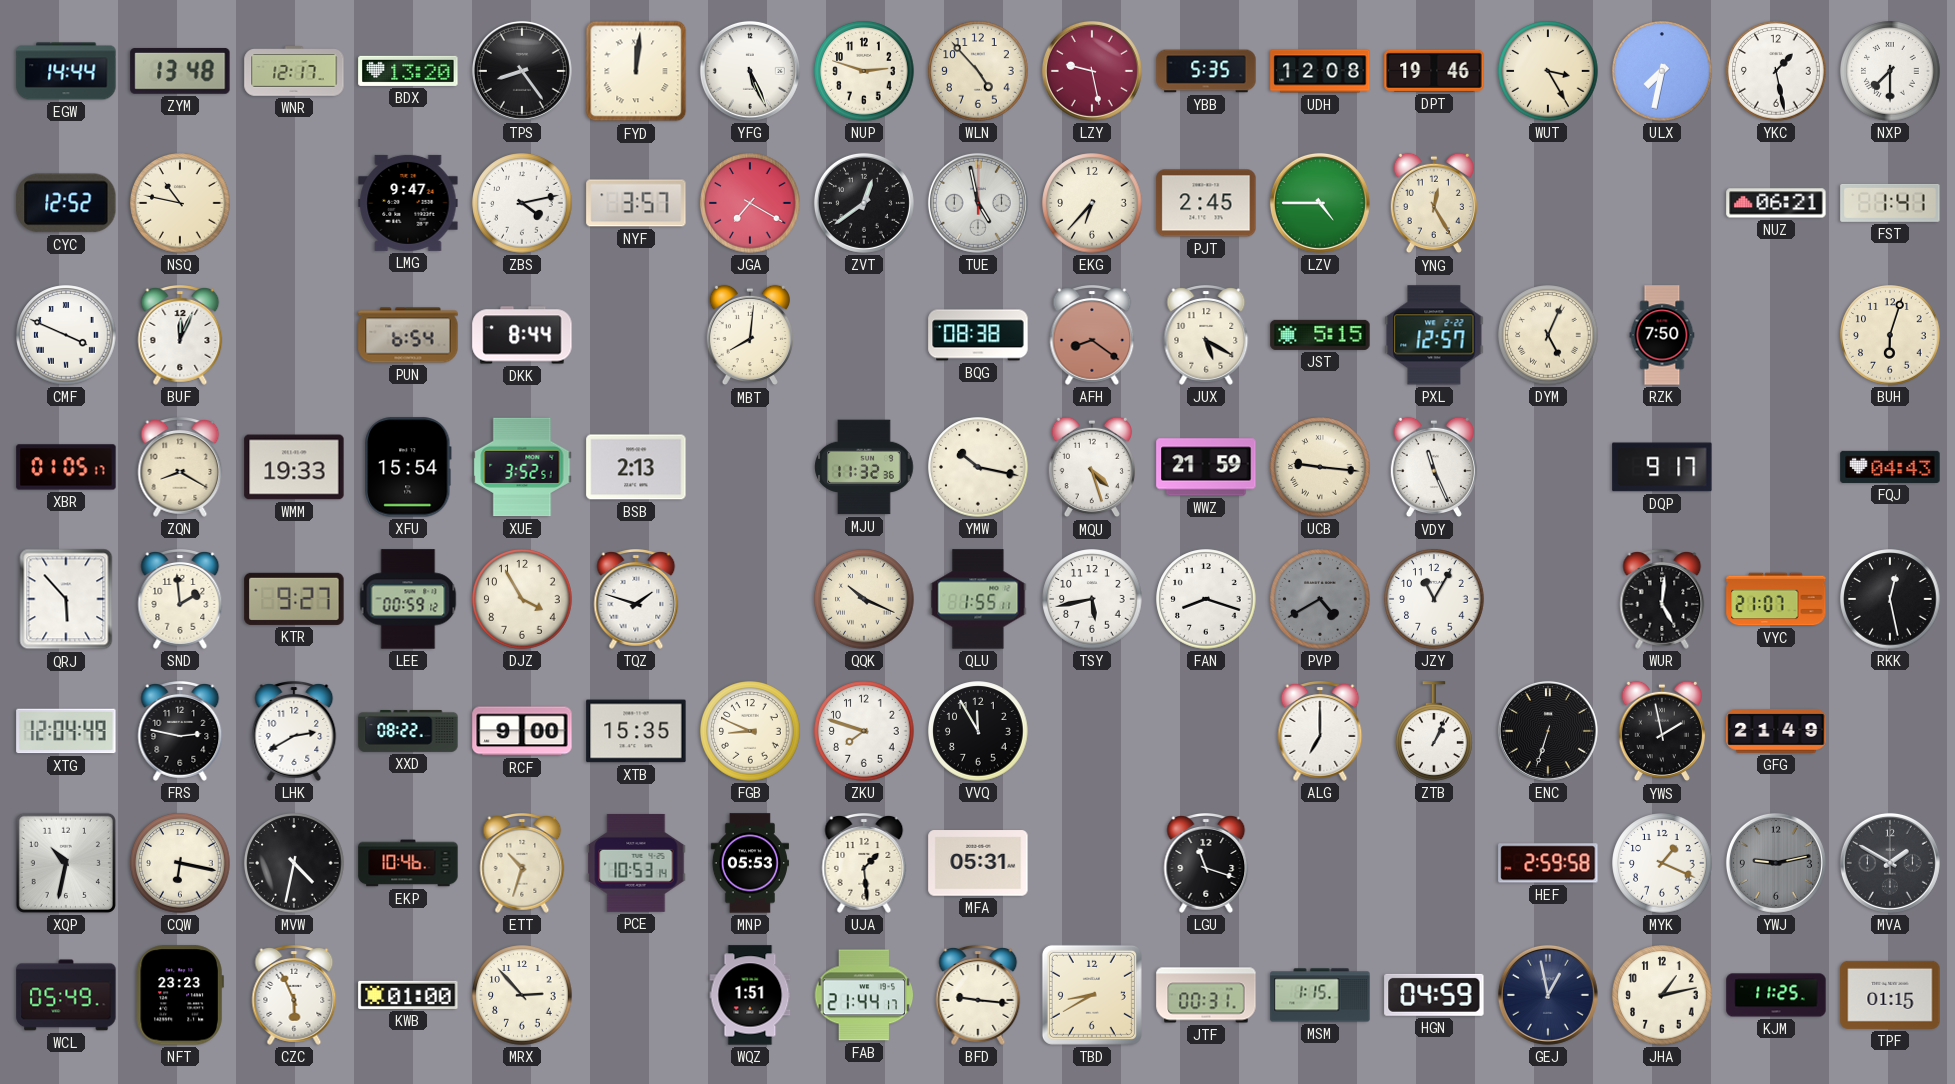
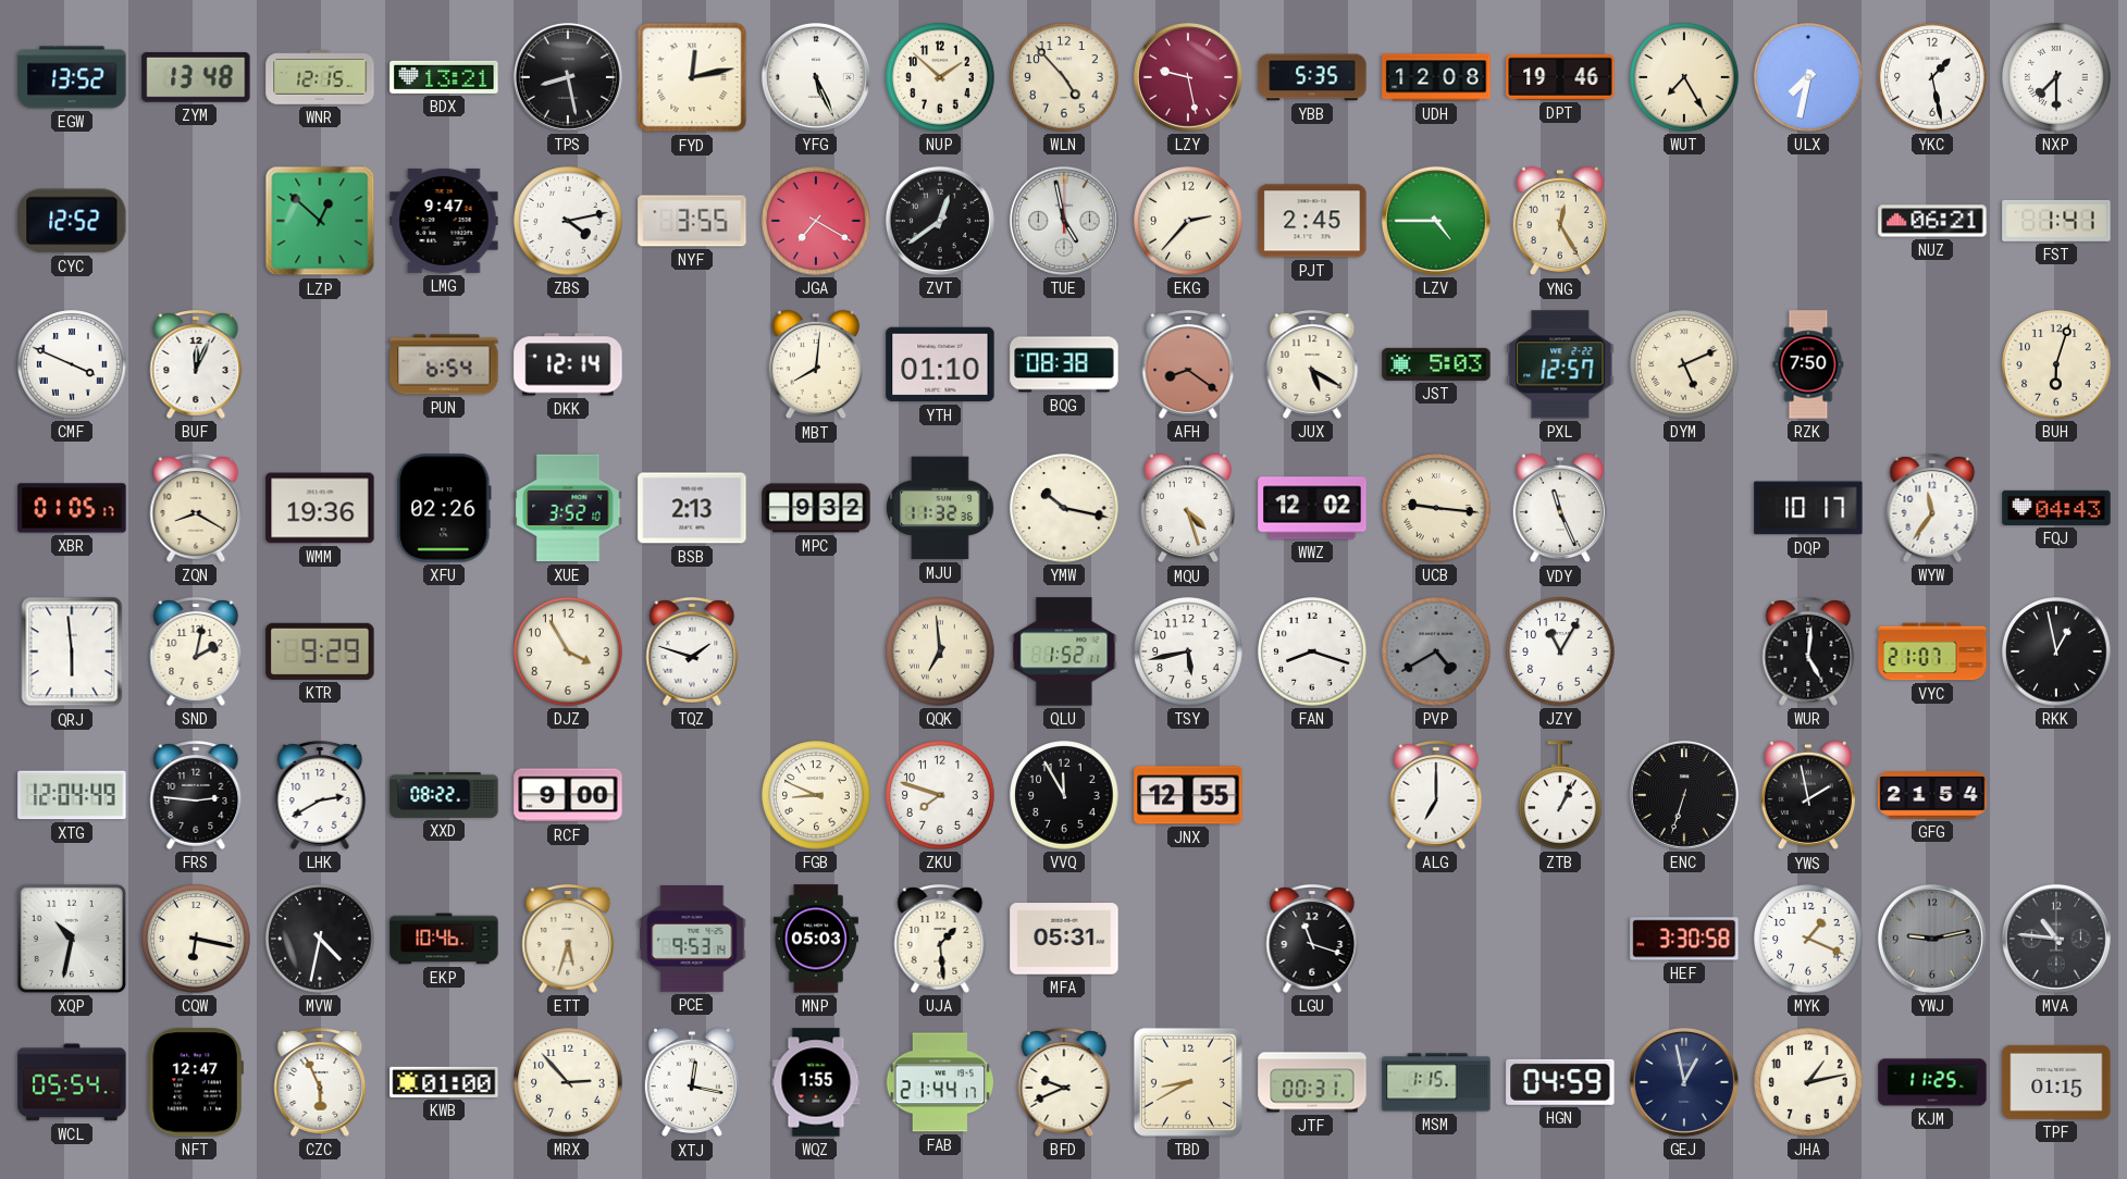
EGW: 14:44 -> 13:52 (72, 77)
WNR: 12:17 -> 12:15 (320, 77)
BDX: 13:20 -> 13:21 (444, 77)
TPS: 8:24 -> 8:28 (568, 77)
FYD: 12:01 -> 12:13 (692, 77)
NUP: 2:48 -> 1:52 (940, 77)
WUT: 3:25 -> 7:25 (1684, 77)
NSQ: 10:47 -> none (180, 203)
LZP: none -> 12:52 (320, 221)
NYF: 3:57 -> 3:55 (692, 221)
EKG: 6:37 -> 2:37 (1188, 221)
DKK: 8:44 -> 12:14 (568, 364)
YTH: none -> 01:10 (940, 364)
JST: 5:15 -> 5:03 (1436, 364)
DYM: 5:04 -> 5:11 (1684, 364)
WMM: 19:33 -> 19:36 (320, 508)
XFU: 15:54 -> 02:26 (444, 508)
XUE: 3:52:51 -> 3:52:10 (568, 508)
MPC: none -> 9:32 (816, 508)
WWZ: 21:59 -> 12:02 (1312, 508)
DQP: 9:17 -> 10:17 (1808, 508)
WYW: none -> 11:36 (1932, 509)
QRJ: 5:53 -> 5:59 (72, 651)
SND: 1:59 -> 2:02 (196, 653)
KTR: 9:27 -> 9:29 (320, 651)
LEE: 00:59 -> none (408, 599)
QQK: 10:19 -> 6:59 (940, 651)
QLU: 1:55 -> 1:52 (1064, 651)
RKK: 12:28 -> 12:58 (2056, 651)
FRS: 2:47 -> 2:46 (196, 796)
XTB: 15:35 -> none (636, 731)
JNX: none -> 12:55 (1188, 795)
GFG: 21:49 -> 21:54 (1932, 795)
ETT: 10:33 -> 5:33 (568, 940)
PCE: 10:53 -> 9:53 (692, 939)
MNP: 05:53 -> 05:03 (816, 939)
HEF: 2:59 -> 3:30 (1684, 939)
MVA: 1:50 -> 10:46 (2056, 939)
WCL: 05:49 -> 05:54 (72, 1082)
NFT: 23:23 -> 12:47 (196, 1082)
XTJ: none -> 12:17 (692, 1082)
WQZ: 1:51 -> 1:55 (816, 1082)
BFD: 9:16 -> 9:41 (1064, 1083)
